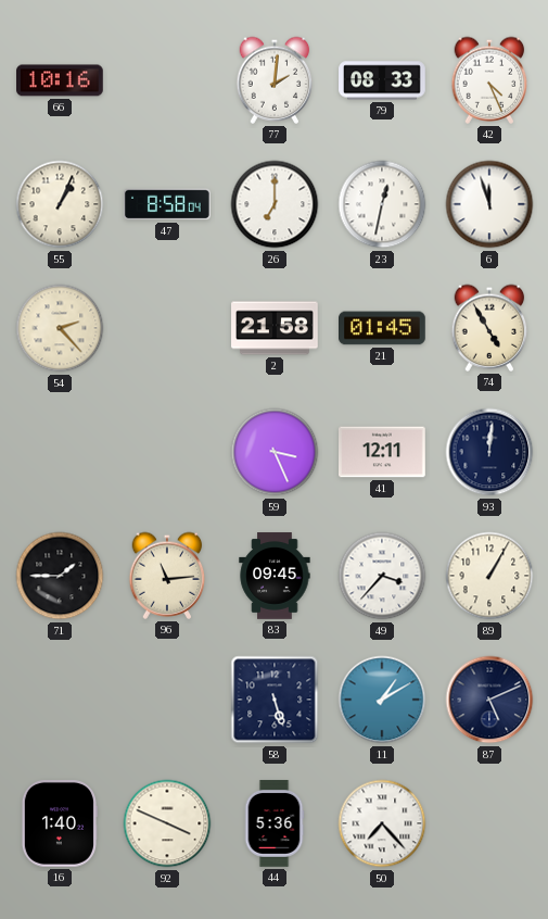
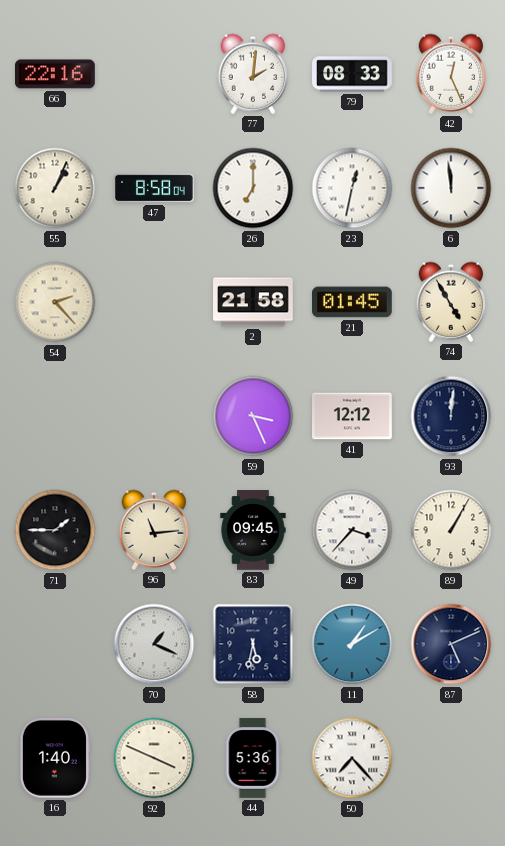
66: 10:16 -> 22:16 (56, 74)
42: 4:26 -> 12:26 (451, 74)
6: 11:57 -> 11:59 (451, 188)
41: 12:11 -> 12:12 (353, 416)
70: none -> 1:19 (154, 644)
58: 5:27 -> 5:32 (253, 644)
